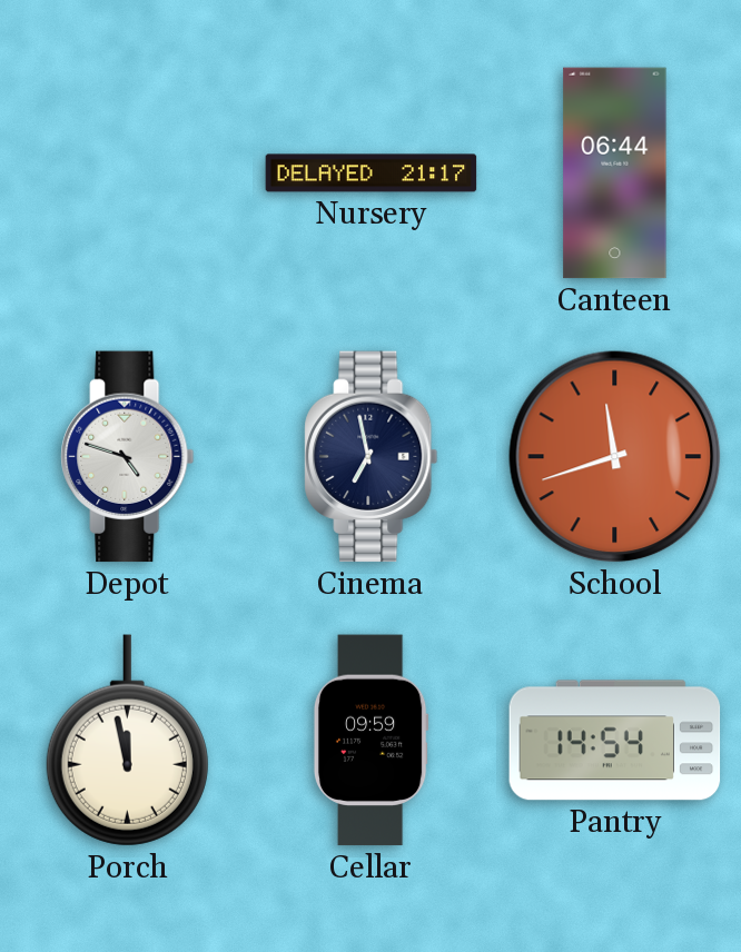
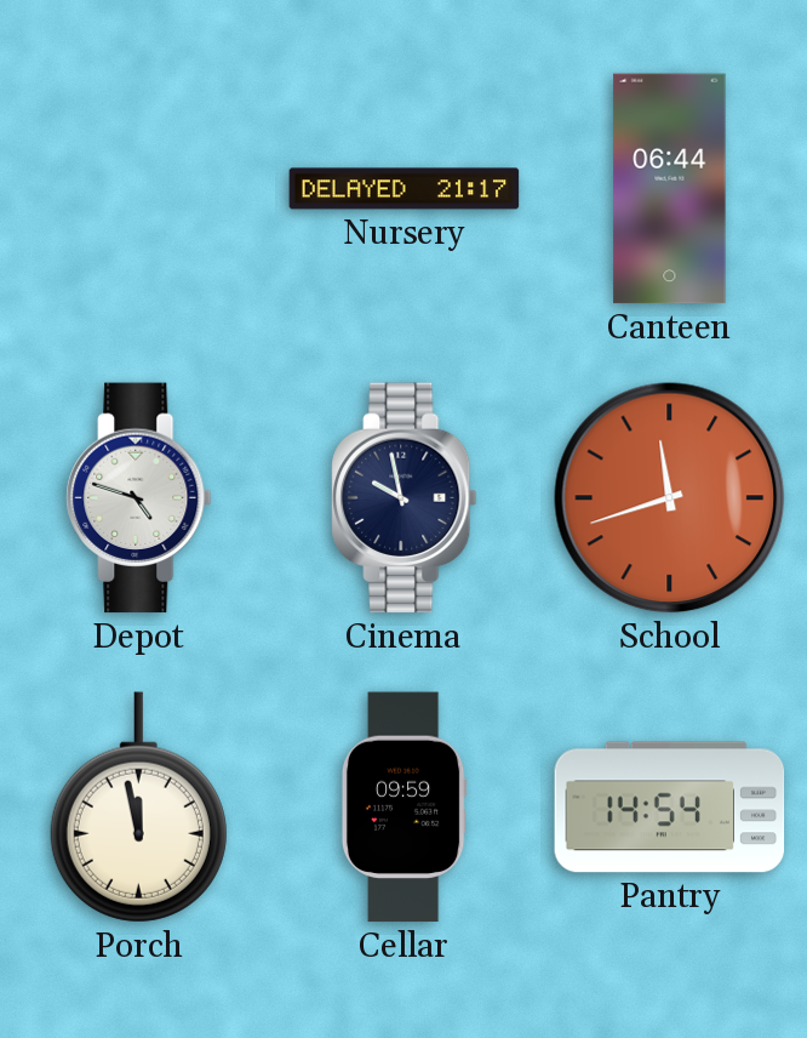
Cinema: 6:58 -> 9:58 (405, 498)
